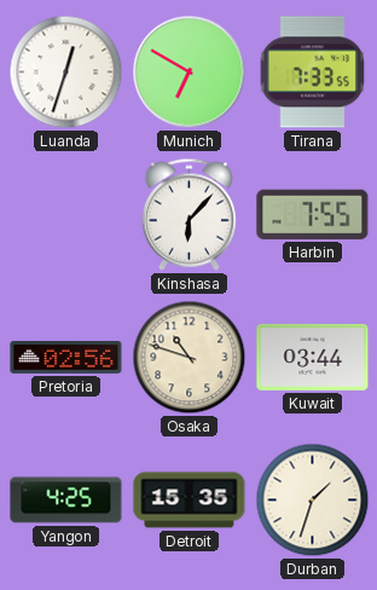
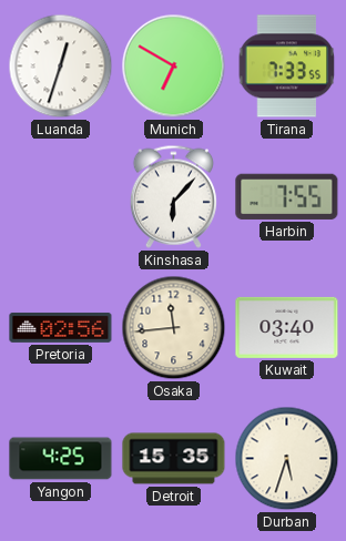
Osaka: 10:48 -> 11:44 (174, 328)
Kuwait: 03:44 -> 03:40 (287, 327)
Durban: 1:33 -> 5:33 (287, 459)
